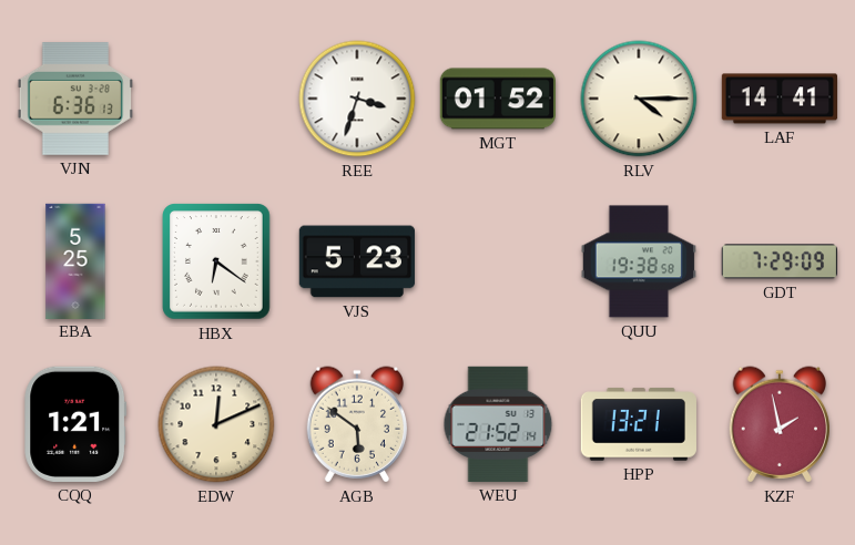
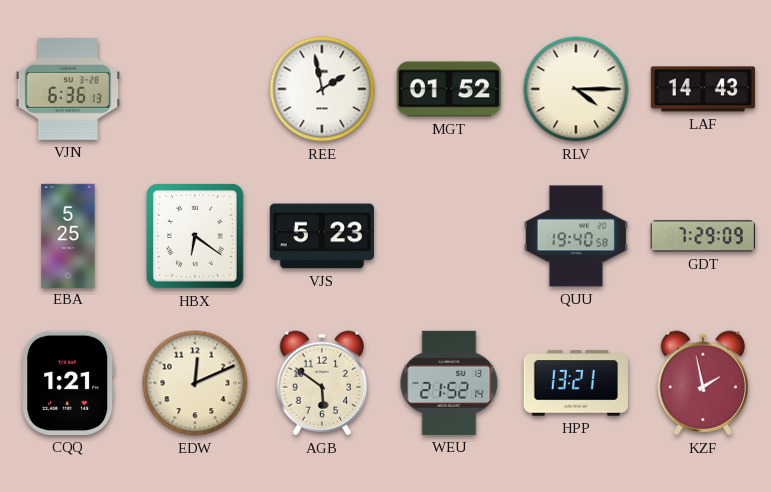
REE: 3:33 -> 1:58 (322, 89)
LAF: 14:41 -> 14:43 (702, 89)
QUU: 19:38 -> 19:40 (576, 236)
